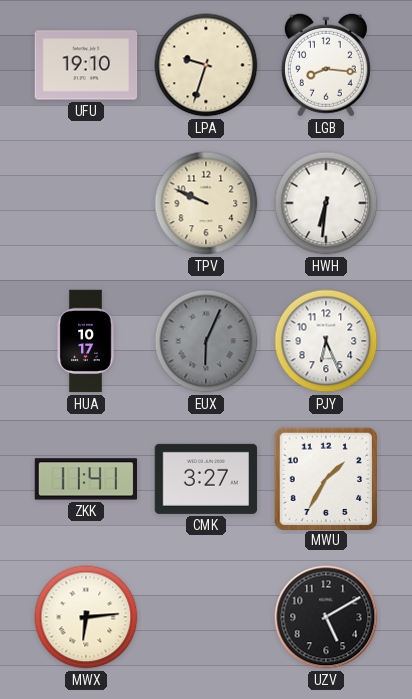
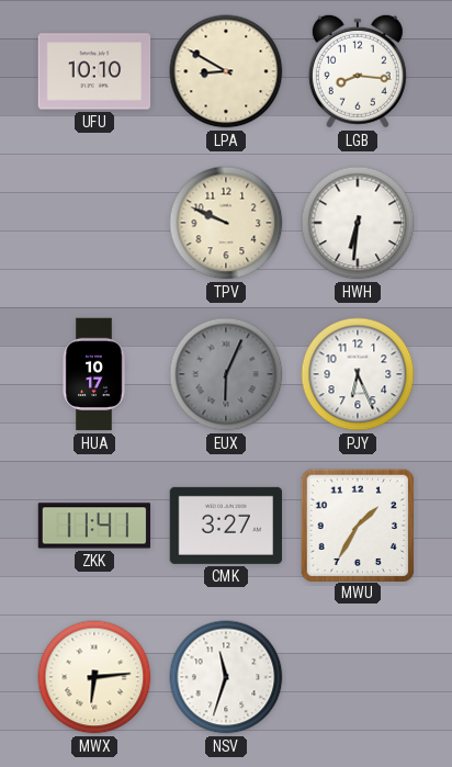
UFU: 19:10 -> 10:10 (94, 71)
LPA: 9:33 -> 8:50 (226, 71)
NSV: none -> 11:33 (226, 677)
UZV: 5:10 -> none (326, 617)
